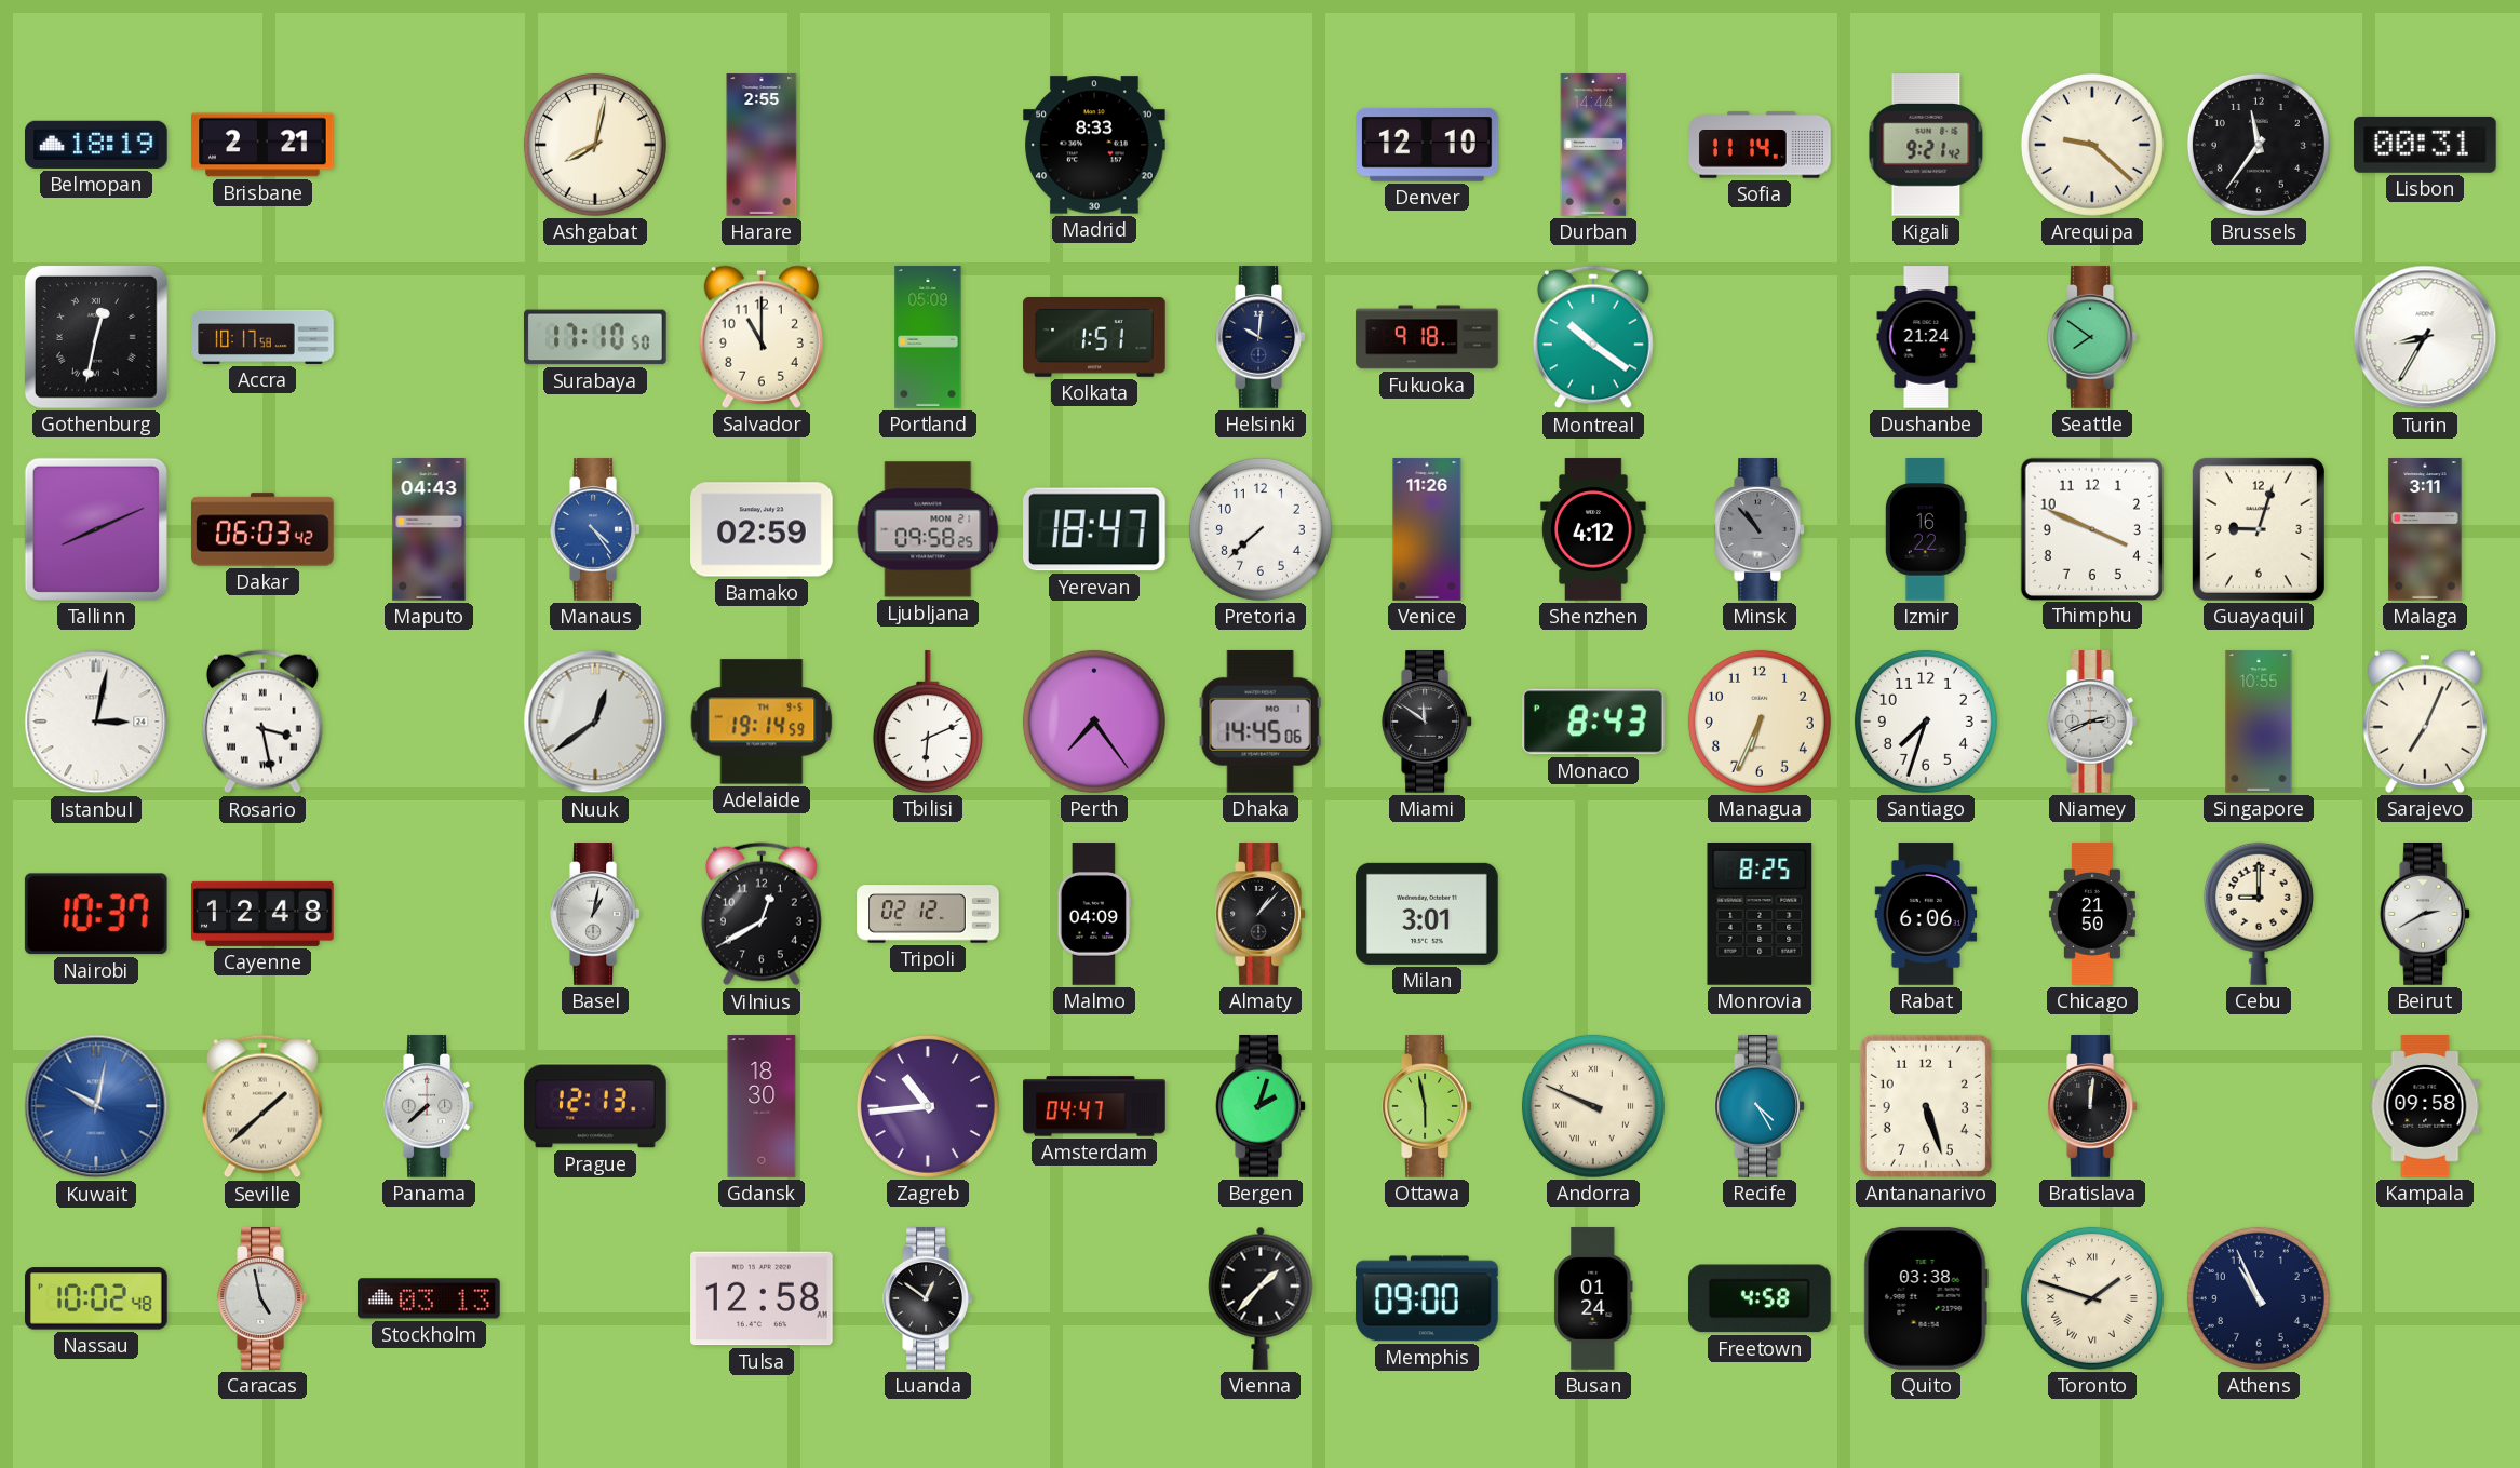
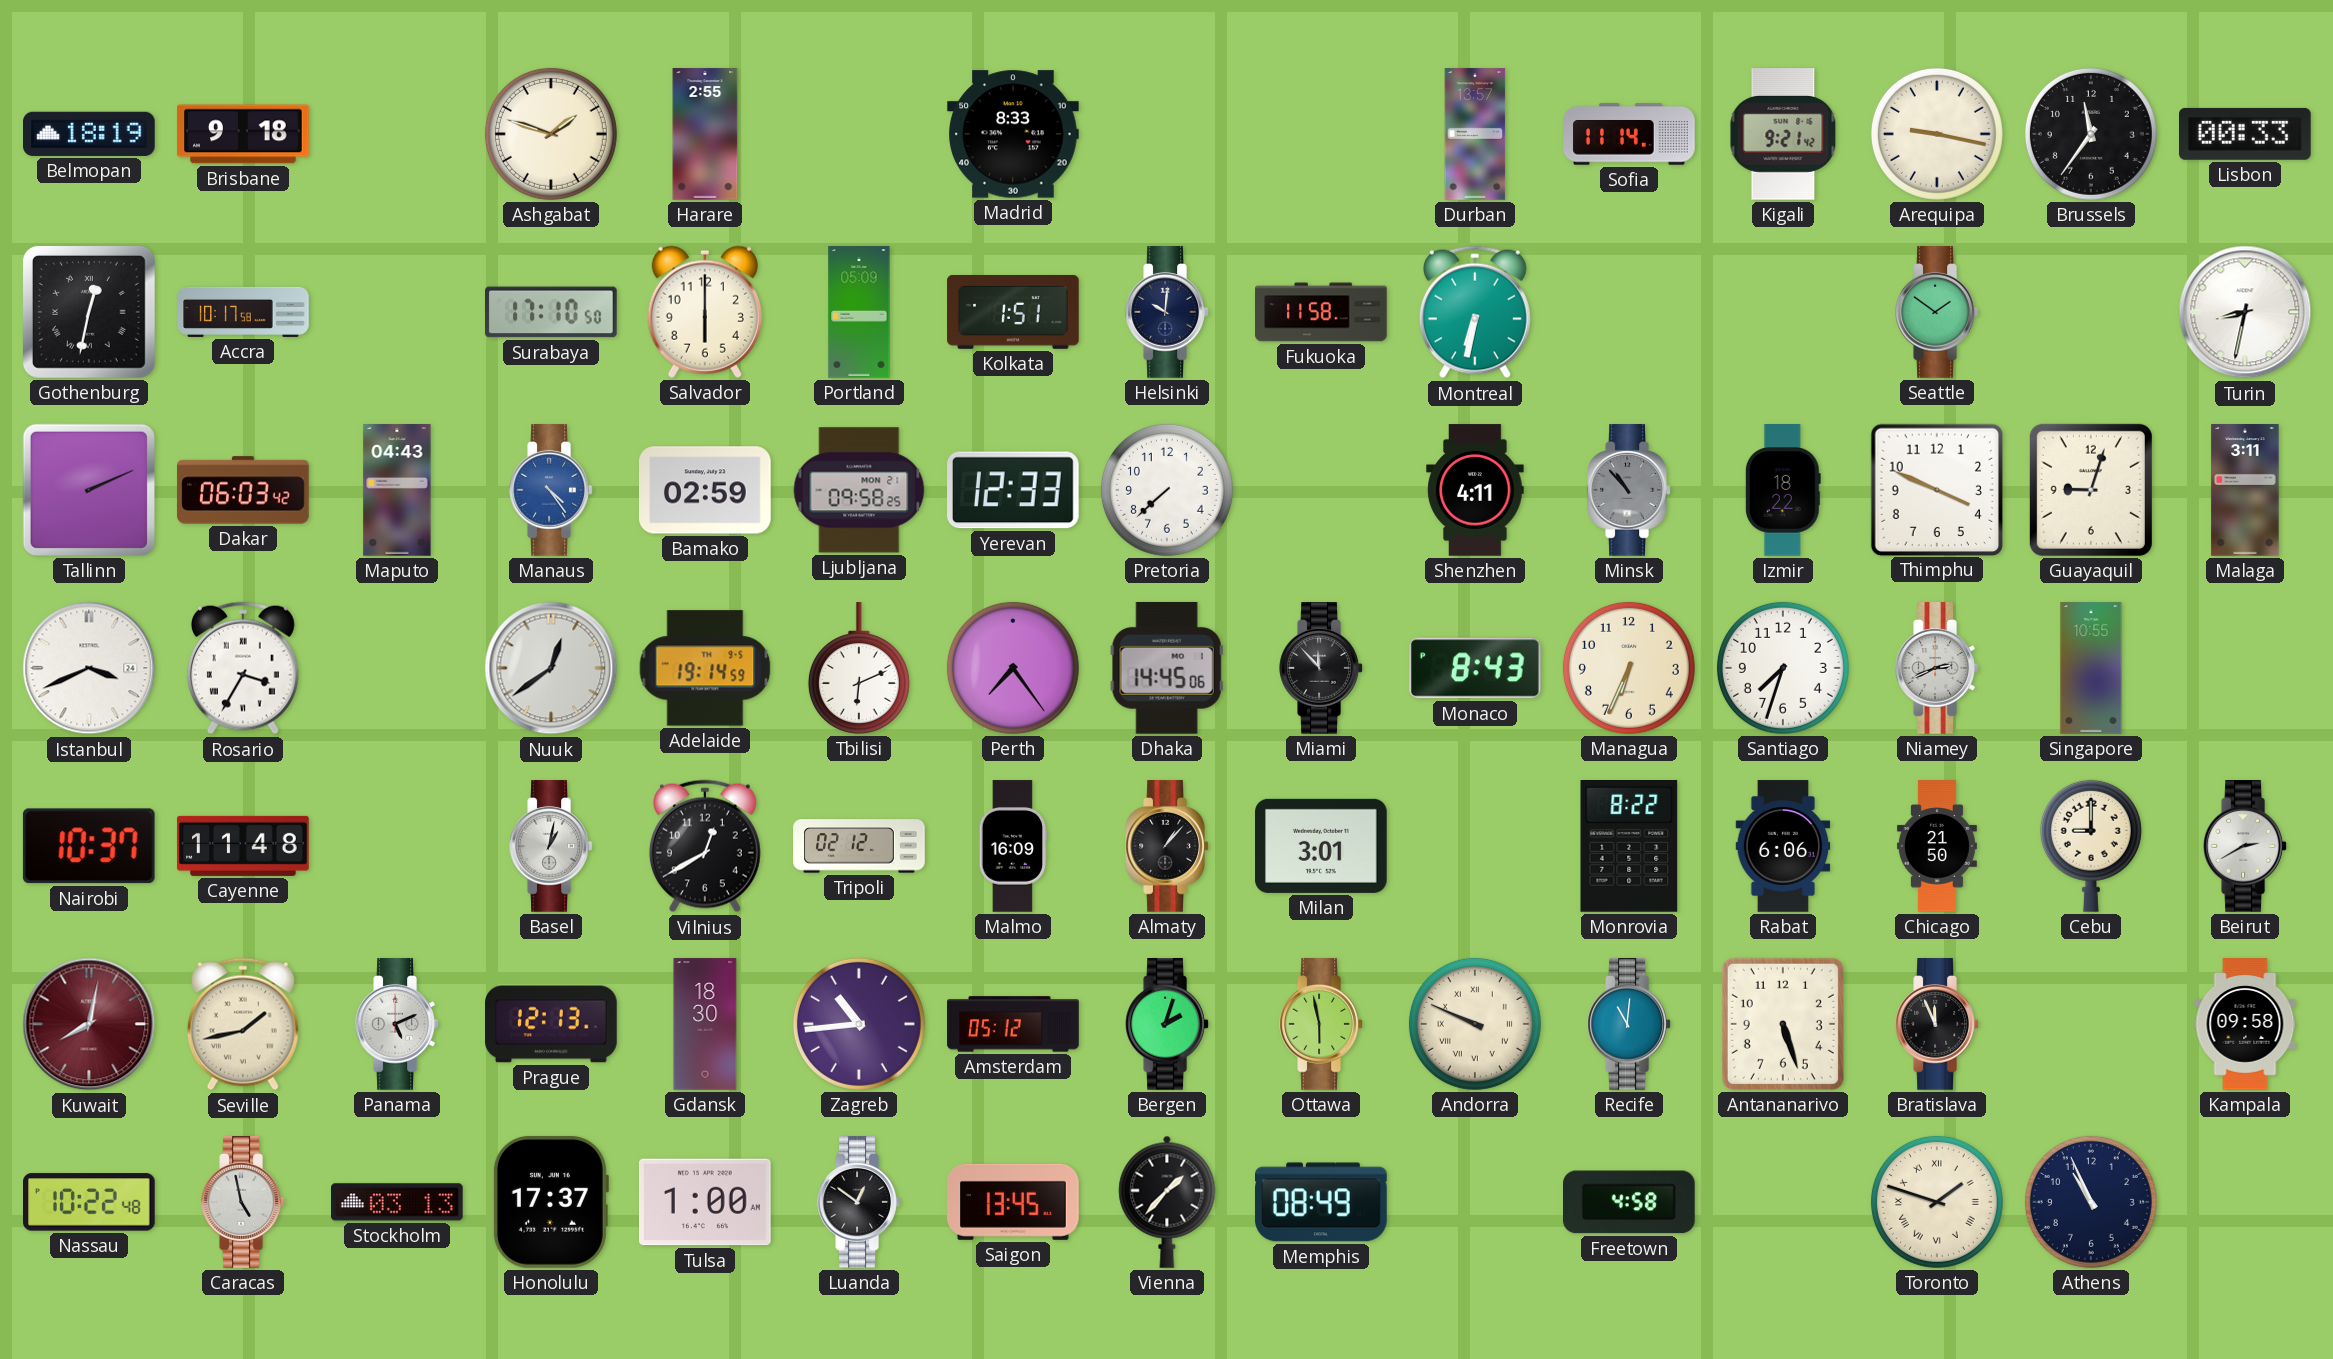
Brisbane: 2:21 -> 9:18 (243, 134)
Ashgabat: 8:02 -> 1:48 (551, 134)
Denver: 12:10 -> none (1428, 145)
Durban: 14:44 -> 13:57 (1475, 134)
Arequipa: 9:22 -> 9:17 (1937, 134)
Lisbon: 00:31 -> 00:33 (2246, 134)
Salvador: 11:00 -> 6:00 (705, 312)
Fukuoka: 9:18 -> 11:58 (1321, 312)
Montreal: 10:21 -> 6:32 (1475, 312)
Dushanbe: 21:24 -> none (1926, 337)
Seattle: 7:51 -> 1:51 (1937, 312)
Turin: 8:35 -> 8:32 (2245, 312)
Tallinn: 8:11 -> 2:11 (89, 490)
Yerevan: 18:47 -> 12:33 (1014, 490)
Venice: 11:26 -> none (1427, 529)
Shenzhen: 4:12 -> 4:11 (1475, 490)
Izmir: 16:22 -> 18:22 (1783, 490)
Istanbul: 3:02 -> 3:41 (89, 668)
Rosario: 3:28 -> 3:35 (243, 668)
Miami: 11:51 -> 11:53 (1321, 668)
Sarajevo: 7:04 -> none (2425, 722)
Cayenne: 12:48 -> 11:48 (243, 846)
Malmo: 04:09 -> 16:09 (1013, 846)
Monrovia: 8:25 -> 8:22 (1629, 847)
Kuwait: 10:02 -> 8:02 (89, 1024)
Kuwait dial: blue -> burgundy (89, 1024)
Seville: 1:38 -> 1:43 (243, 1024)
Panama: 7:38 -> 5:11 (397, 1024)
Amsterdam: 04:47 -> 05:12 (1013, 1024)
Recife: 4:25 -> 11:01 (1629, 1024)
Bratislava: 12:01 -> 11:56 (1937, 1024)
Nassau: 10:02 -> 10:22 (90, 1202)
Honolulu: none -> 17:37 (550, 1202)
Tulsa: 12:58 -> 1:00 (706, 1202)
Saigon: none -> 13:45 (1013, 1202)
Memphis: 09:00 -> 08:49 (1321, 1202)
Busan: 01:24 -> none (1593, 1298)
Quito: 03:38 -> none (1926, 1299)
